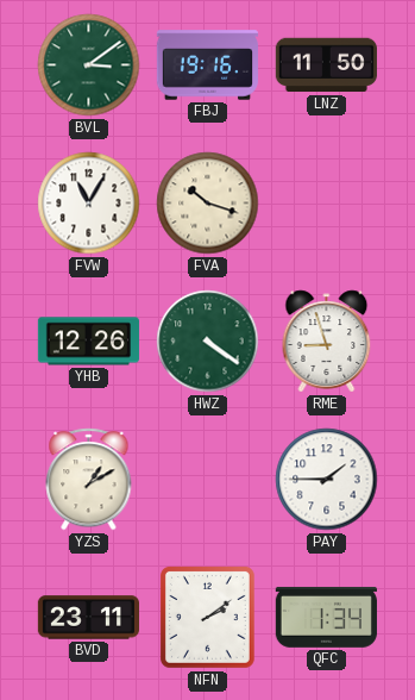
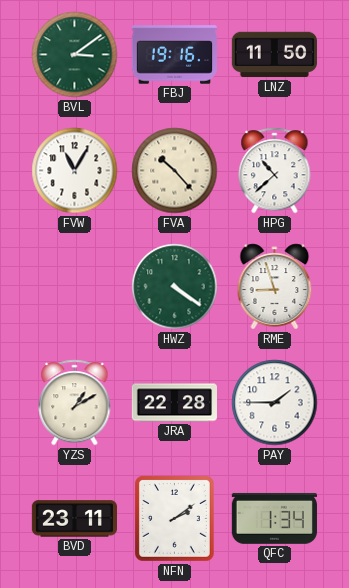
FVA: 10:18 -> 10:23 (175, 171)
HPG: none -> 10:38 (275, 171)
YHB: 12:26 -> none (88, 342)
JRA: none -> 22:28 (174, 403)
